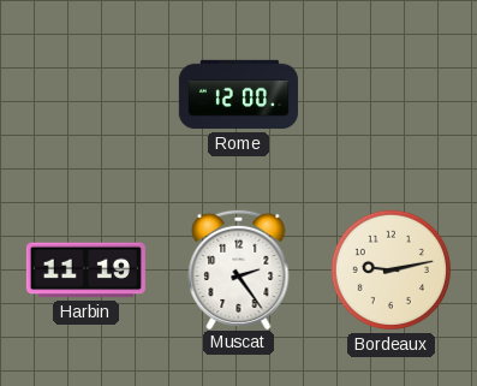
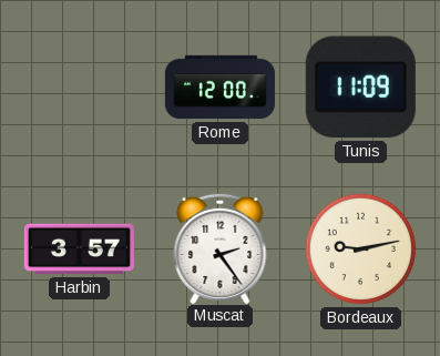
Tunis: none -> 11:09 (360, 88)
Harbin: 11:19 -> 3:57 (79, 250)
